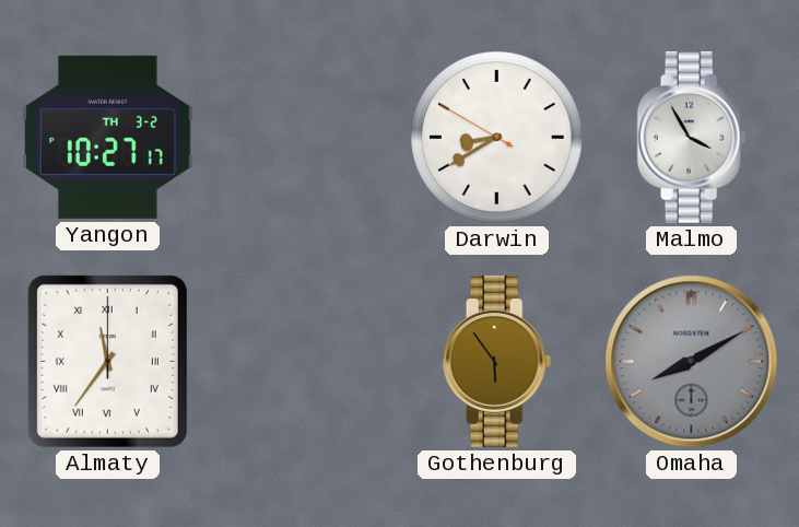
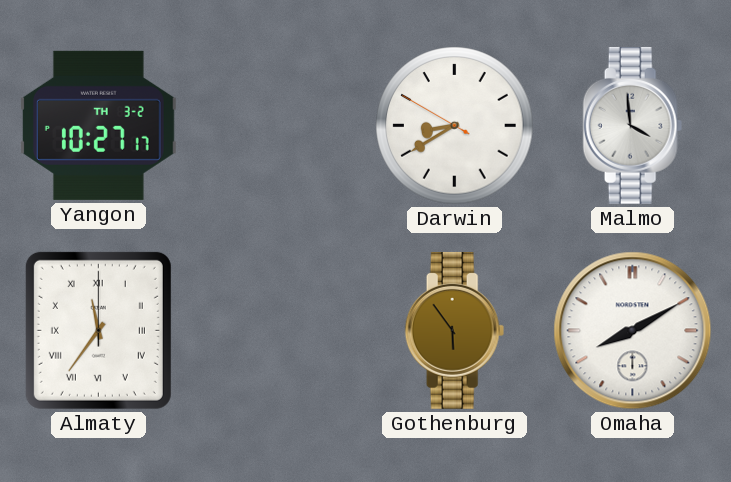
Malmo: 3:55 -> 3:59 (633, 125)
Omaha dial: grey -> white (633, 331)
